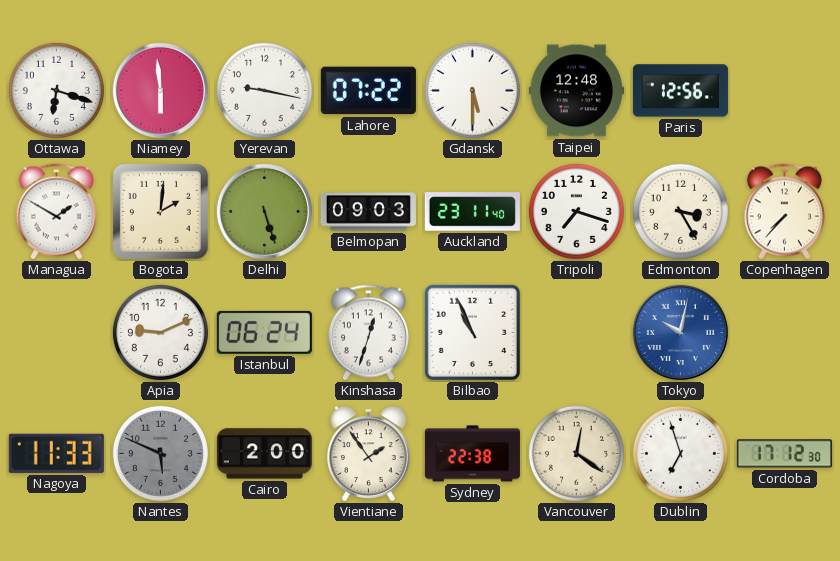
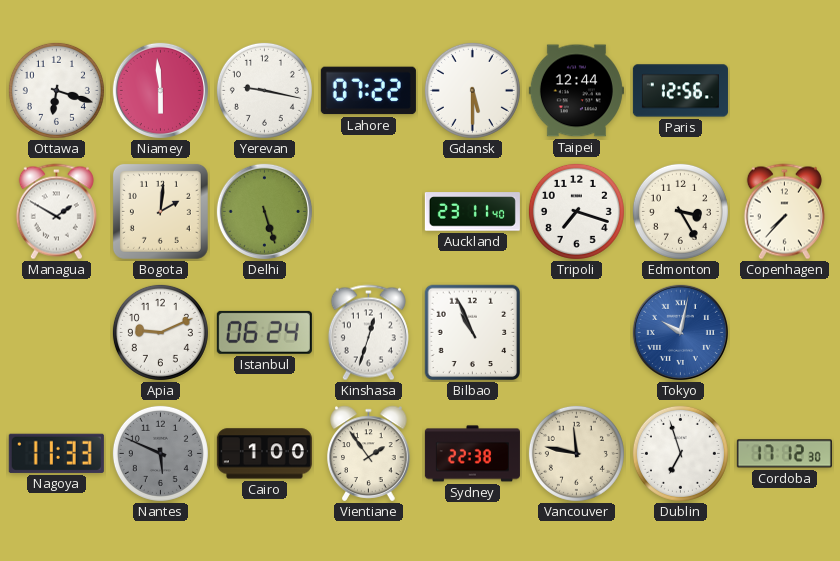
Taipei: 12:48 -> 12:44 (576, 91)
Belmopan: 09:03 -> none (368, 212)
Cairo: 2:00 -> 1:00 (264, 454)
Vancouver: 12:21 -> 11:47 (576, 453)
